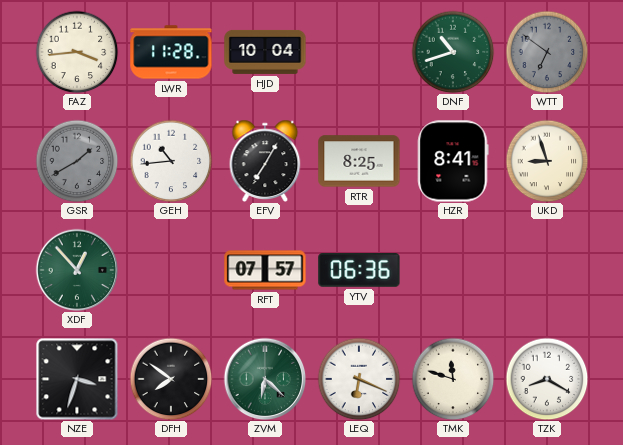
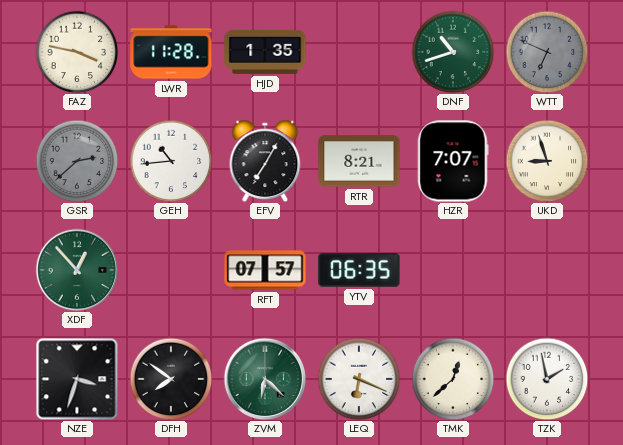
FAZ: 3:44 -> 3:47 (77, 52)
HJD: 10:04 -> 1:35 (265, 52)
WTT: 6:51 -> 6:49 (547, 52)
GSR: 1:40 -> 2:38 (77, 161)
RTR: 8:25 -> 8:21 (359, 161)
HZR: 8:41 -> 7:07 (453, 161)
YTV: 06:36 -> 06:35 (359, 270)
TMK: 11:48 -> 12:38 (453, 379)
TZK: 8:20 -> 1:58 (547, 379)
